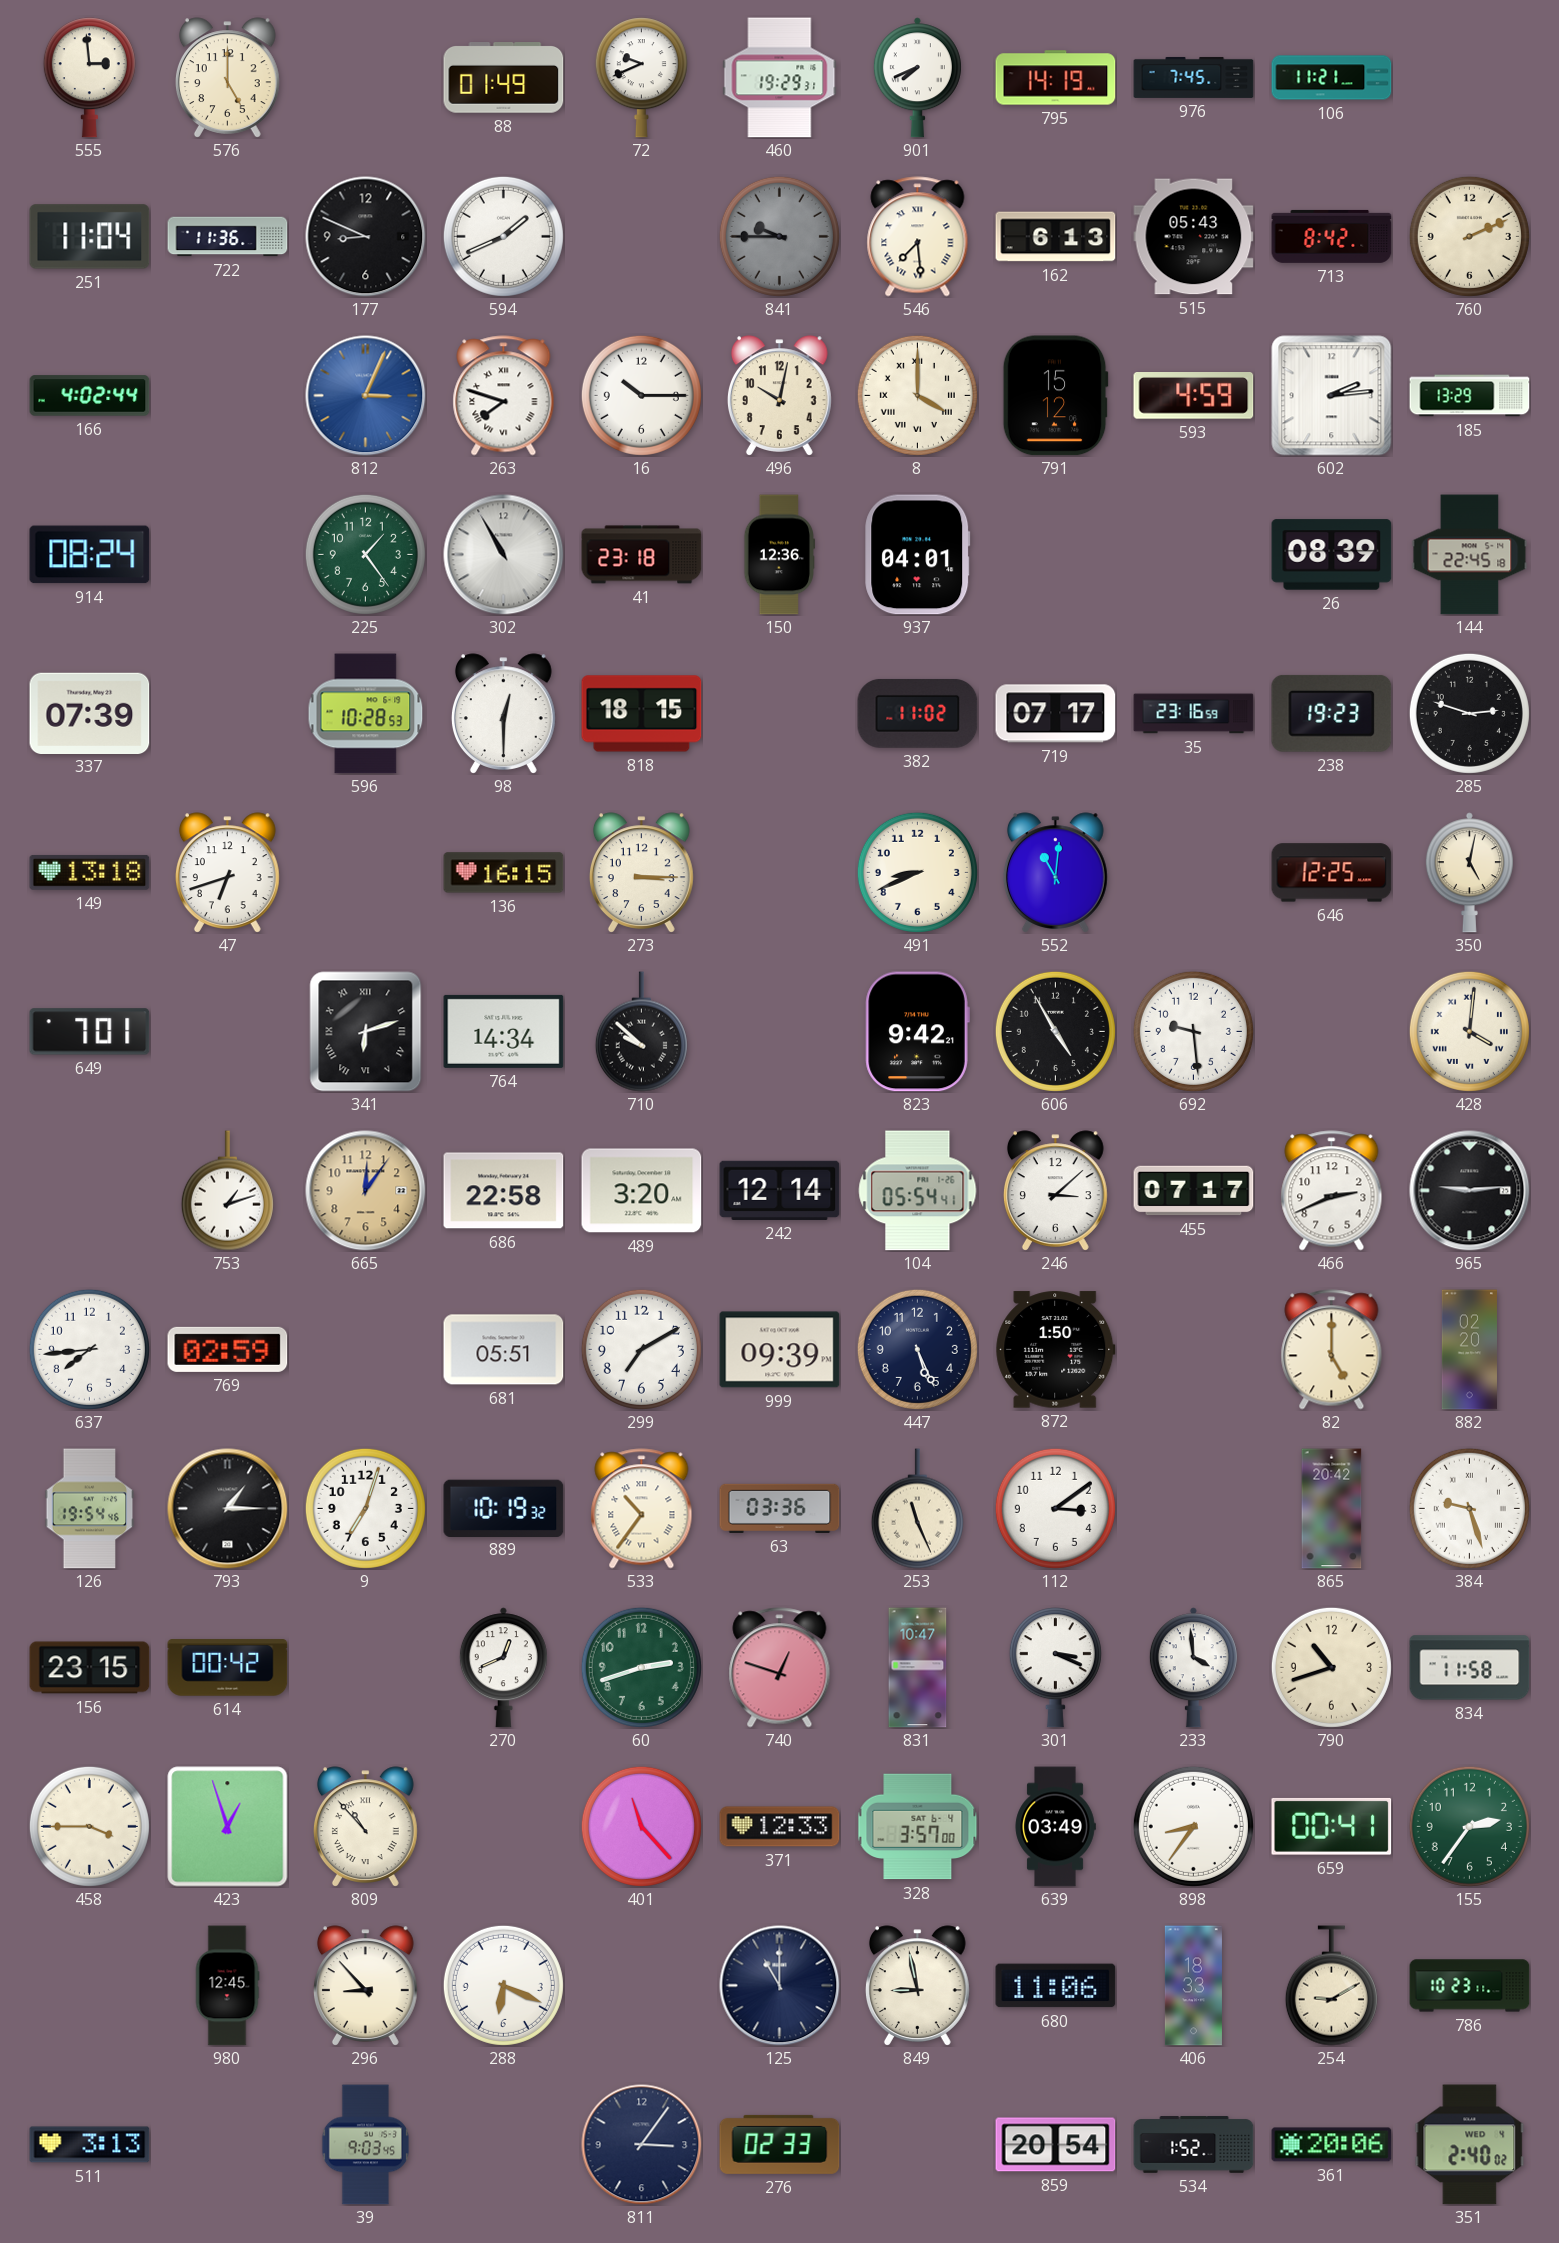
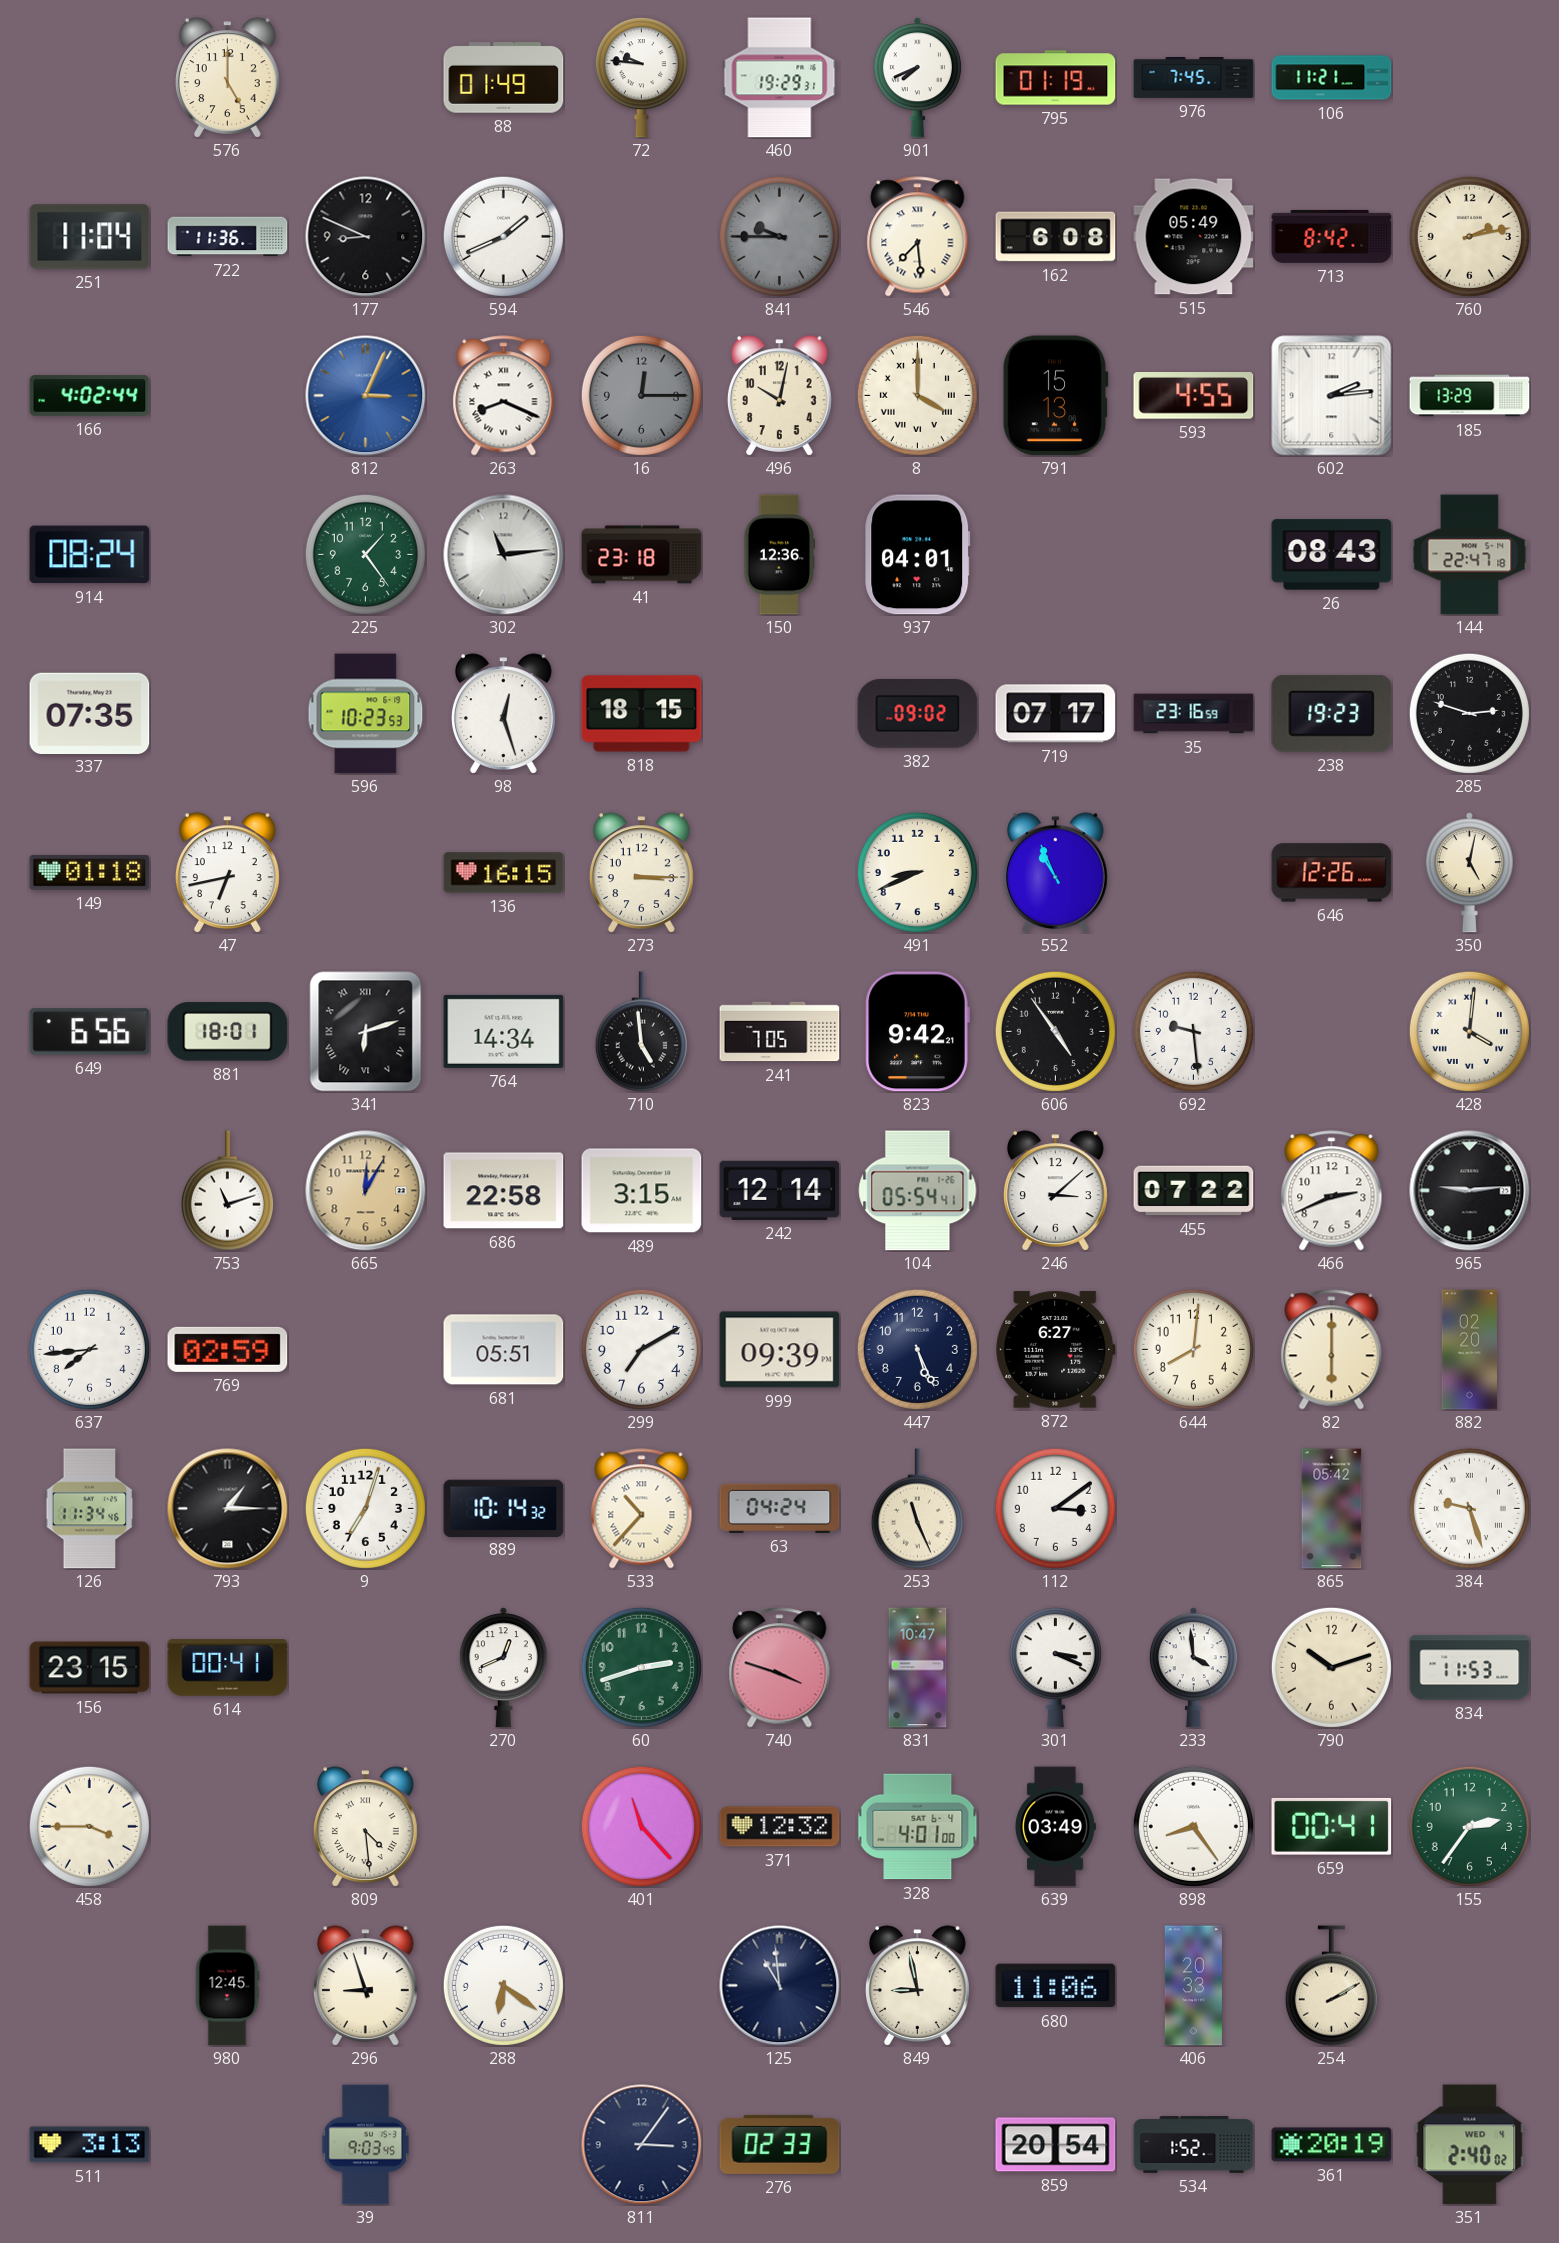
555: 2:59 -> none (89, 78)
72: 9:41 -> 9:46 (641, 78)
795: 14:19 -> 01:19 (1056, 78)
162: 6:13 -> 6:08 (1056, 237)
515: 05:43 -> 05:49 (1194, 237)
760: 2:11 -> 2:13 (1469, 236)
263: 7:48 -> 8:19 (504, 396)
16: 10:15 -> 12:15 (641, 395)
16 dial: white -> grey (641, 395)
791: 15:12 -> 15:13 (1055, 396)
593: 4:59 -> 4:55 (1194, 396)
302: 10:55 -> 11:14 (504, 555)
26: 08:39 -> 08:43 (1332, 555)
144: 22:45 -> 22:47 (1470, 555)
337: 07:39 -> 07:35 (90, 713)
596: 10:28 -> 10:23 (366, 714)
98: 12:30 -> 12:27 (503, 714)
382: 11:02 -> 09:02 (918, 713)
149: 13:18 -> 01:18 (90, 872)
47: 6:42 -> 6:43 (227, 873)
552: 11:01 -> 10:56 (1055, 873)
646: 12:25 -> 12:26 (1332, 873)
649: 7:01 -> 6:56 (90, 1032)
881: none -> 18:01 (228, 1032)
710: 9:52 -> 4:59 (641, 1032)
241: none -> 7:05 (780, 1032)
606: 4:55 -> 4:54 (1055, 1031)
753: 1:12 -> 11:12 (227, 1191)
665: 12:06 -> 12:05 (366, 1191)
489: 3:20 -> 3:15 (642, 1191)
455: 07:17 -> 07:22 (1194, 1191)
872: 1:50 -> 6:27 (1056, 1350)
644: none -> 8:01 (1193, 1349)
82: 5:00 -> 6:00 (1332, 1350)
126: 19:54 -> 11:34 (90, 1509)
889: 10:19 -> 10:14 (504, 1508)
533: 10:36 -> 10:37 (642, 1509)
63: 03:36 -> 04:24 (780, 1508)
865: 20:42 -> 05:42 (1332, 1509)
614: 00:42 -> 00:41 (228, 1668)
740: 12:48 -> 3:48 (780, 1668)
790: 10:42 -> 10:12 (1331, 1667)
834: 11:58 -> 11:53 (1470, 1668)
423: 12:57 -> none (228, 1827)
809: 10:53 -> 4:29 (365, 1827)
371: 12:33 -> 12:32 (780, 1827)
328: 3:57 -> 4:01 (918, 1827)
898: 8:36 -> 8:24 (1193, 1826)
296: 8:53 -> 8:57 (365, 1986)
288: 6:19 -> 6:21 (503, 1985)
125: 11:00 -> 10:59 (780, 1986)
406: 18:33 -> 20:33 (1193, 1986)
254: 9:10 -> 2:10 (1331, 1986)
786: 10:23 -> none (1470, 1986)
361: 20:06 -> 20:19 (1332, 2145)
